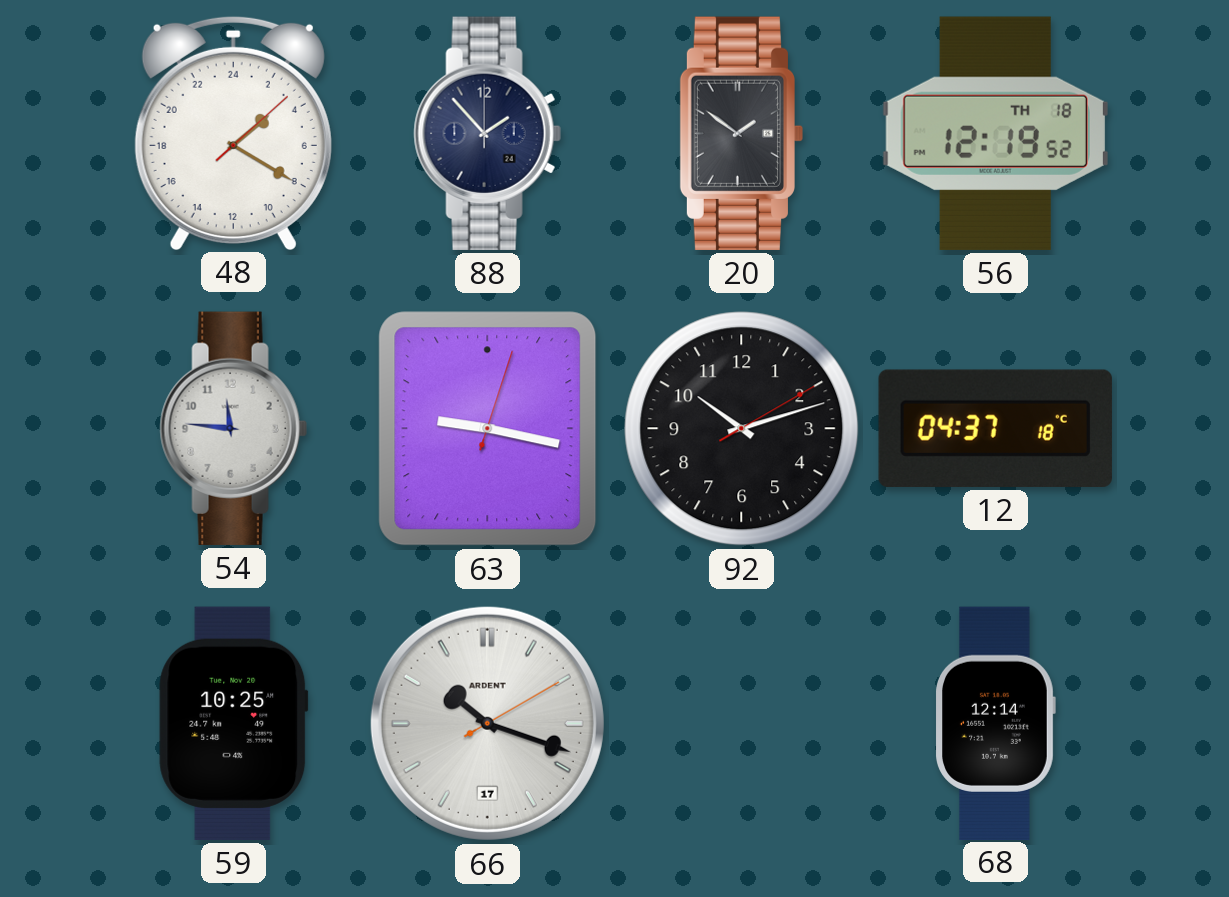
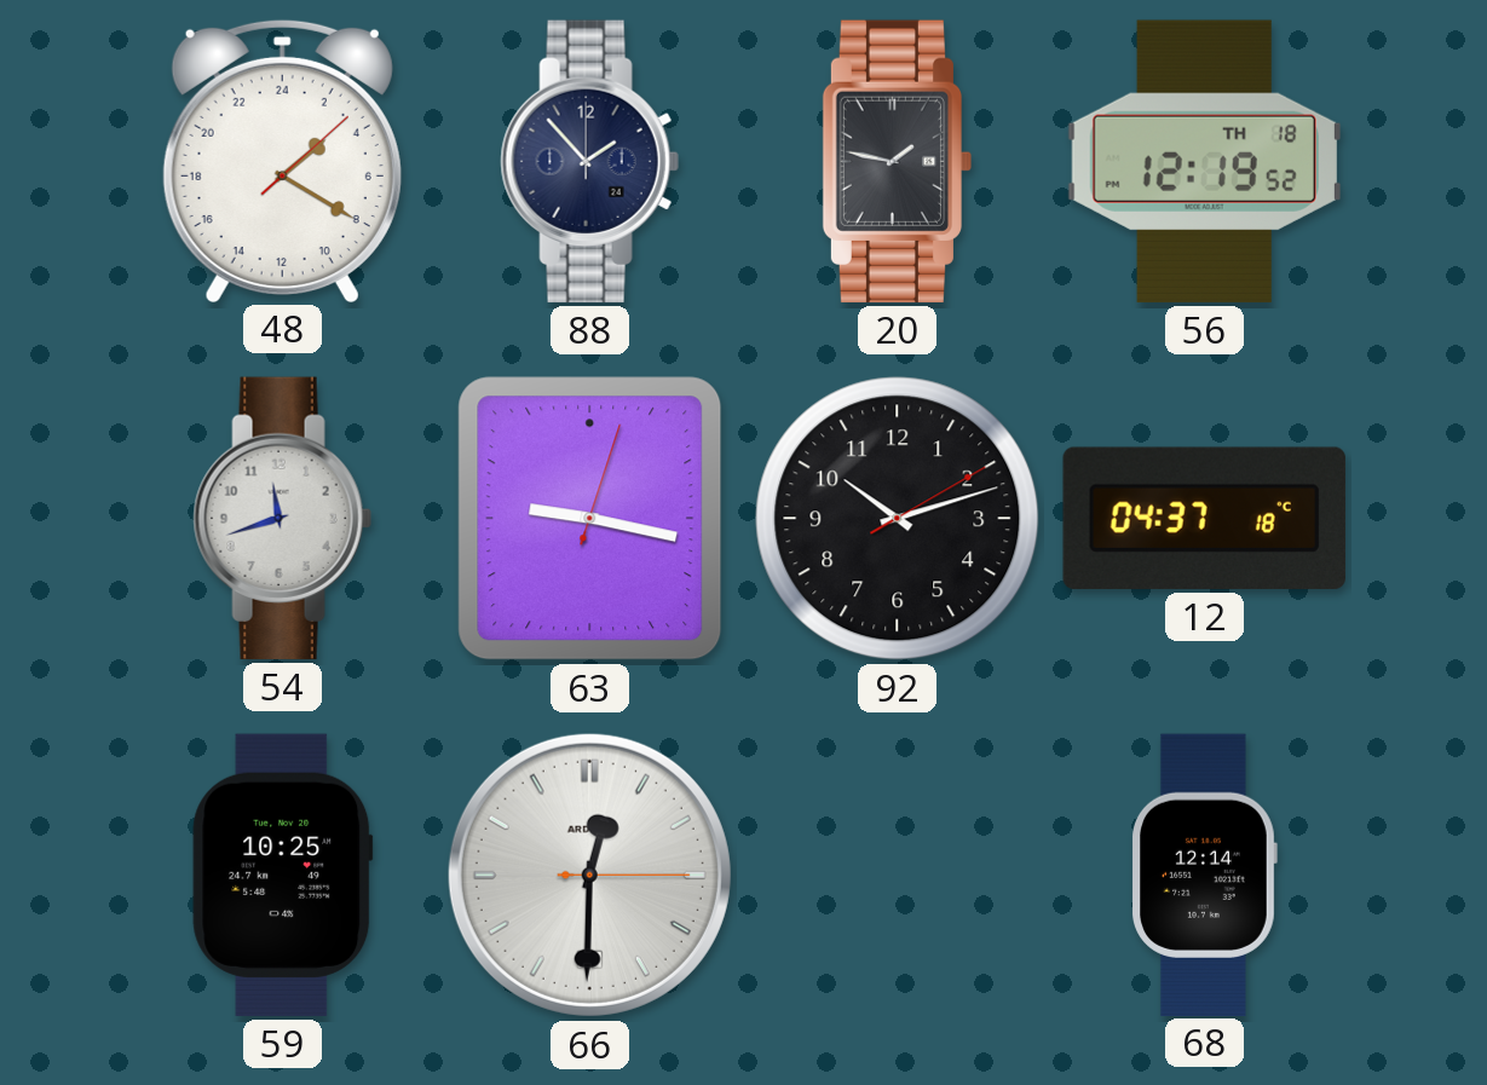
20: 1:51 -> 1:47 (897, 161)
54: 11:46 -> 11:42 (282, 518)
66: 10:18 -> 12:30 (589, 875)
